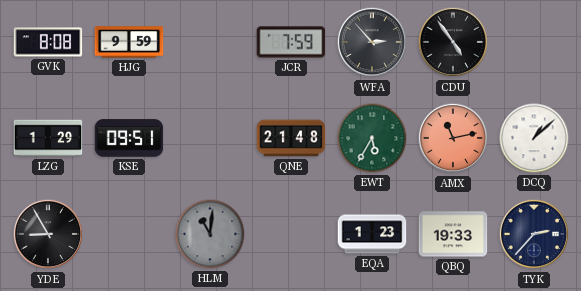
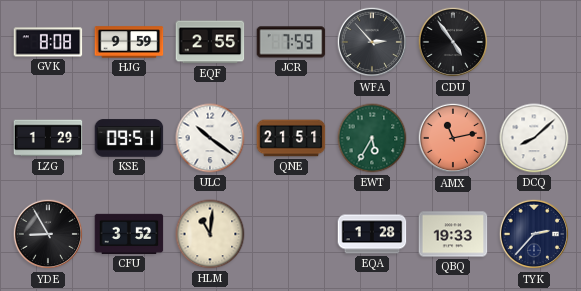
EQF: none -> 2:55 (210, 42)
ULC: none -> 10:21 (210, 138)
QNE: 21:48 -> 21:51 (291, 138)
DCQ: 1:08 -> 8:08 (534, 138)
CFU: none -> 3:52 (129, 234)
HLM dial: grey -> cream (210, 234)
EQA: 1:23 -> 1:28 (372, 234)
